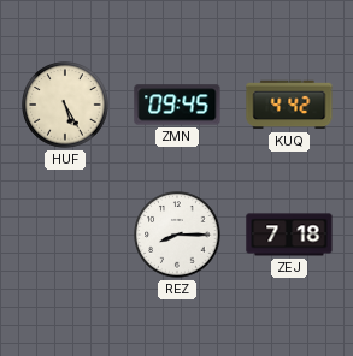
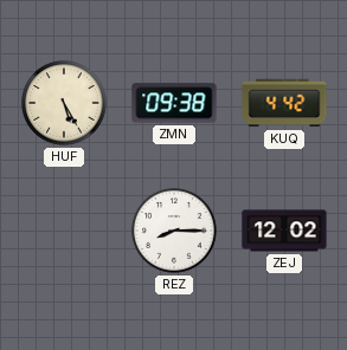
ZMN: 09:45 -> 09:38 (174, 103)
ZEJ: 7:18 -> 12:02 (284, 231)
